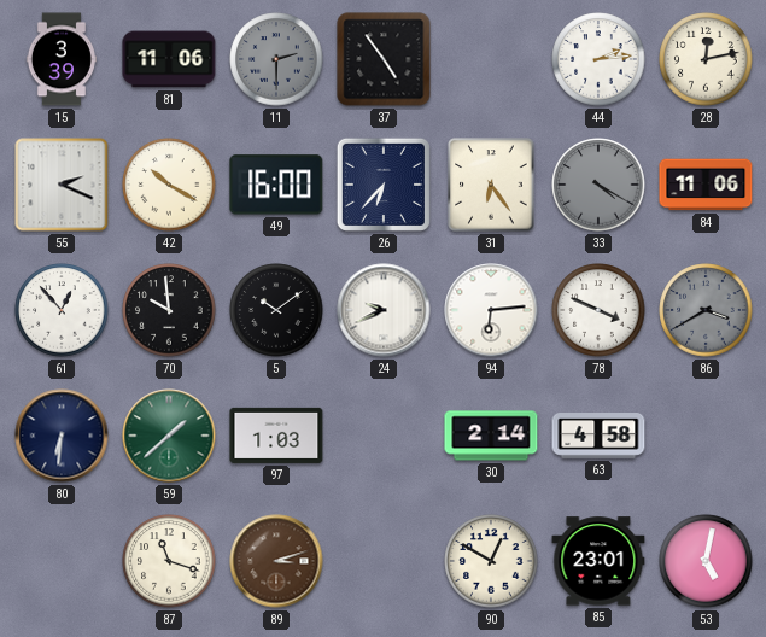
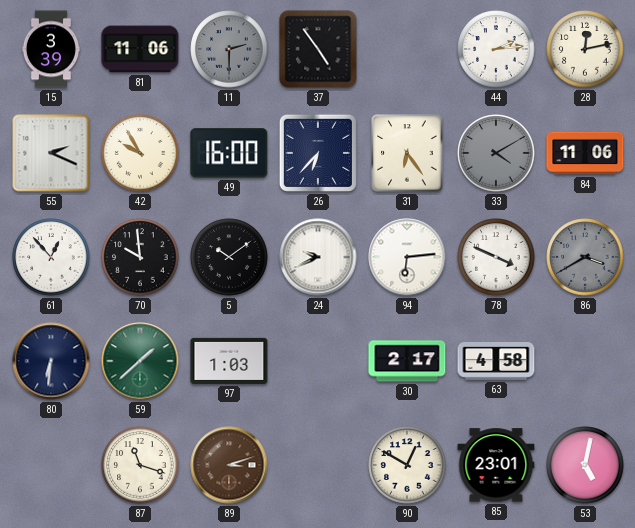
42: 10:20 -> 9:55 (140, 153)
33: 4:20 -> 4:10 (496, 153)
30: 2:14 -> 2:17 (407, 361)
